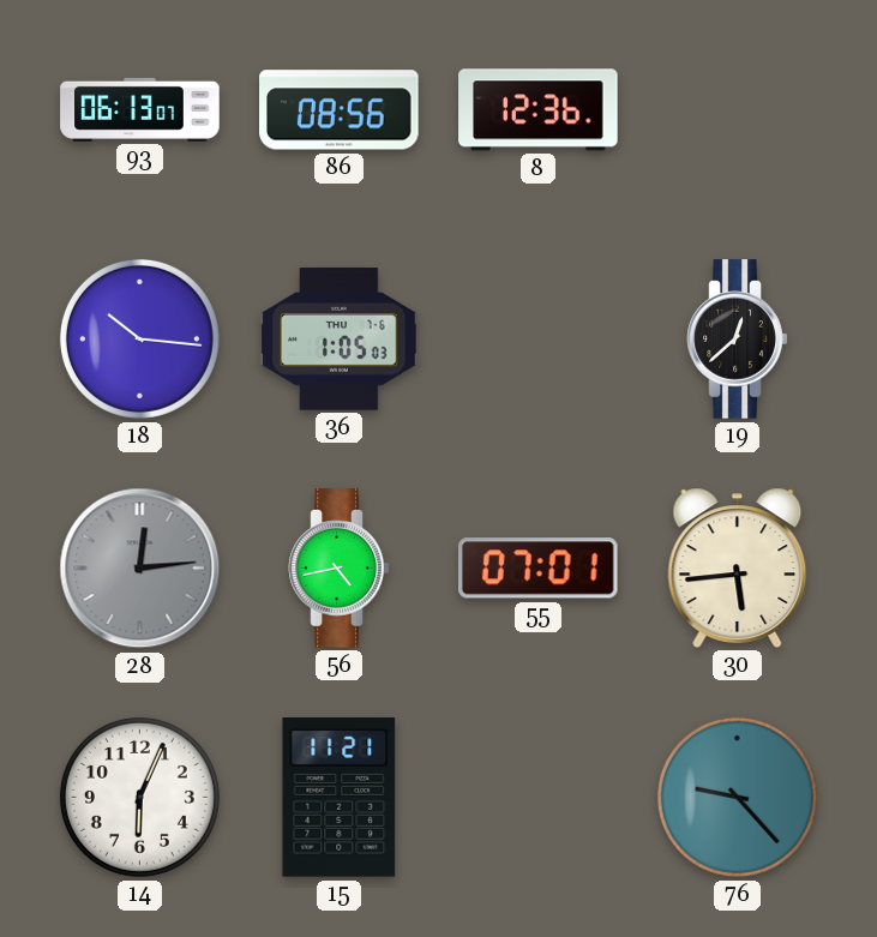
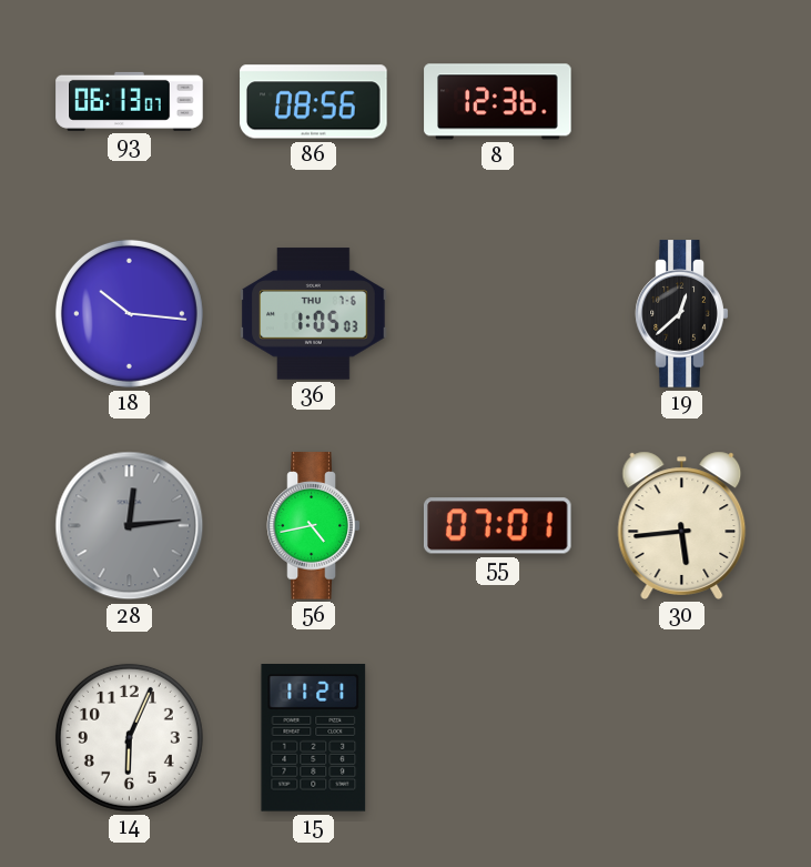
76: 9:23 -> none (737, 797)
